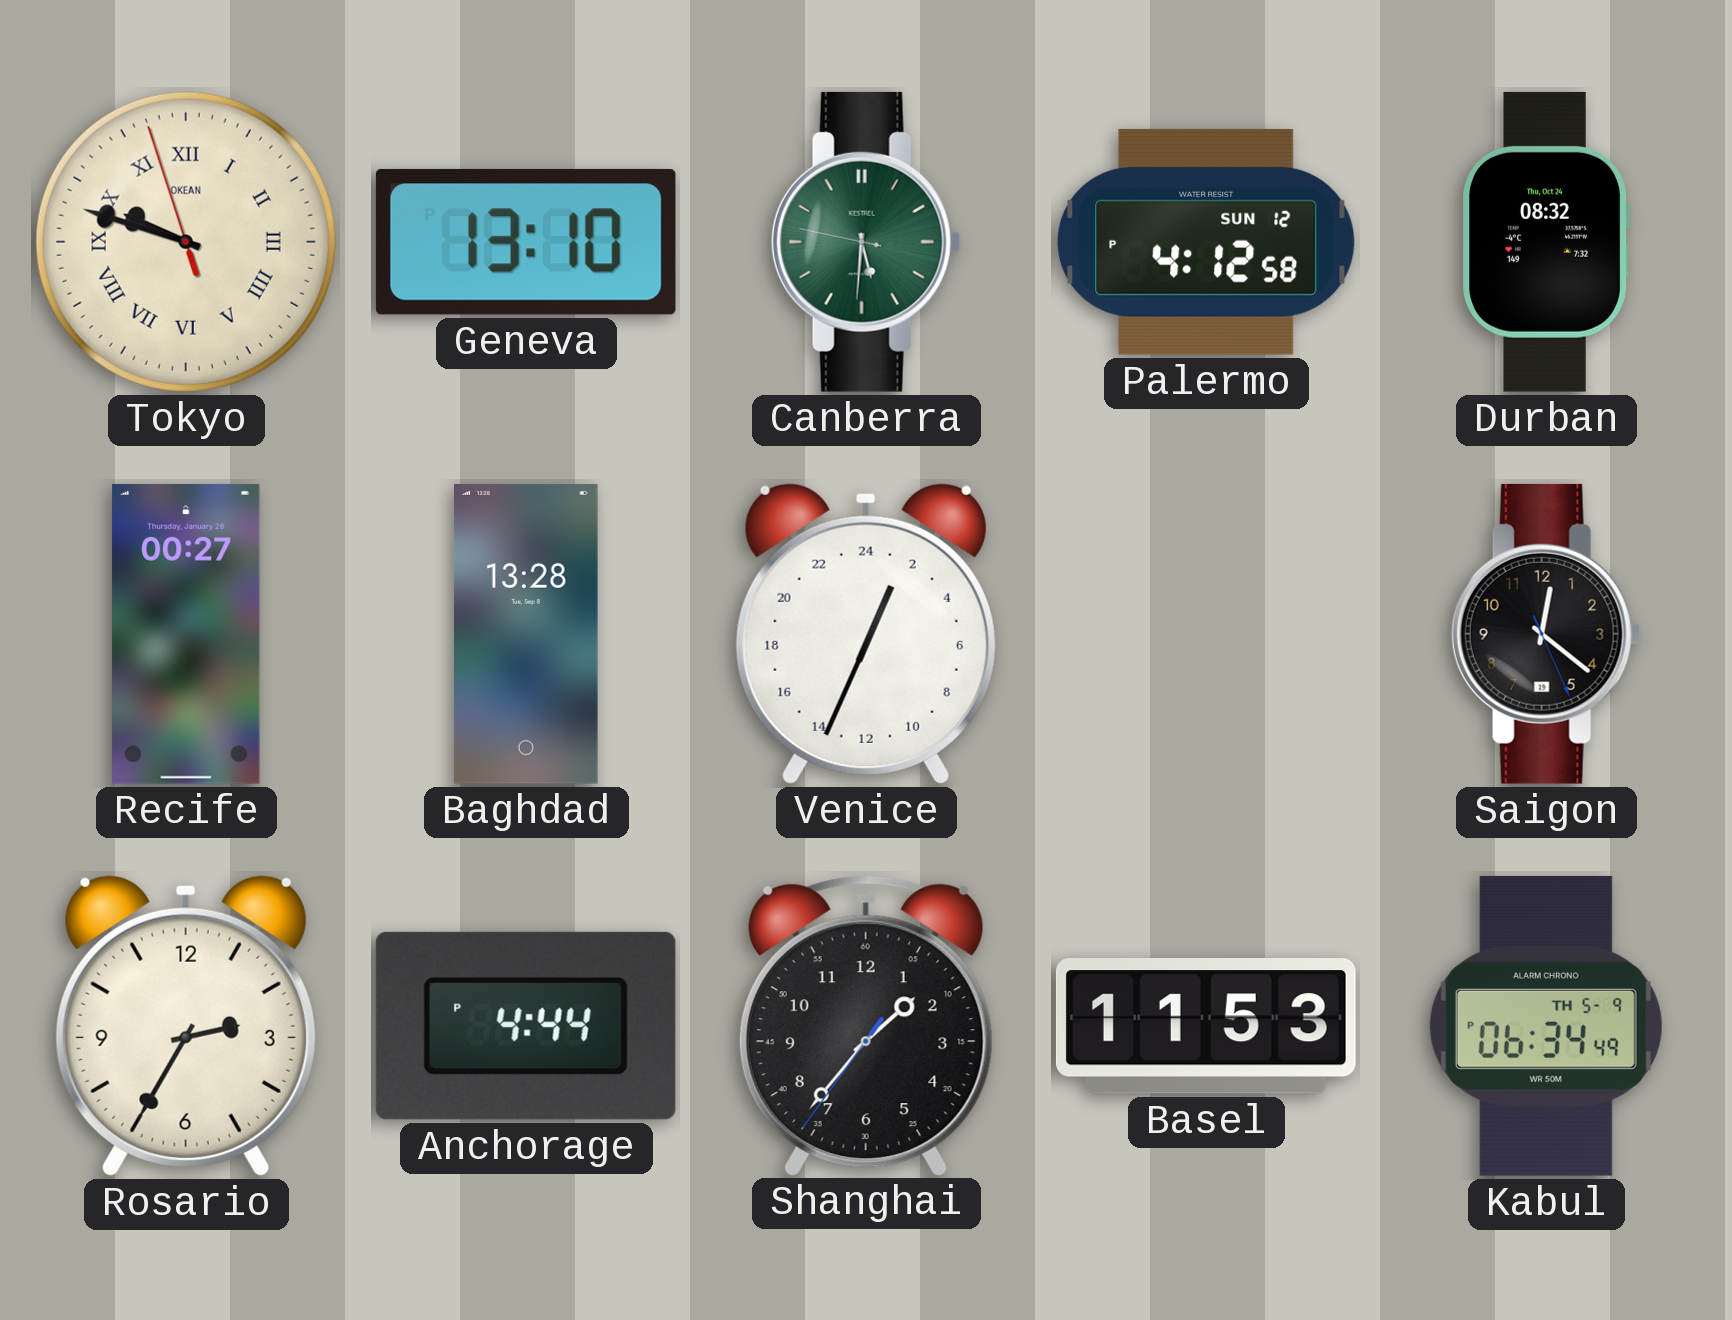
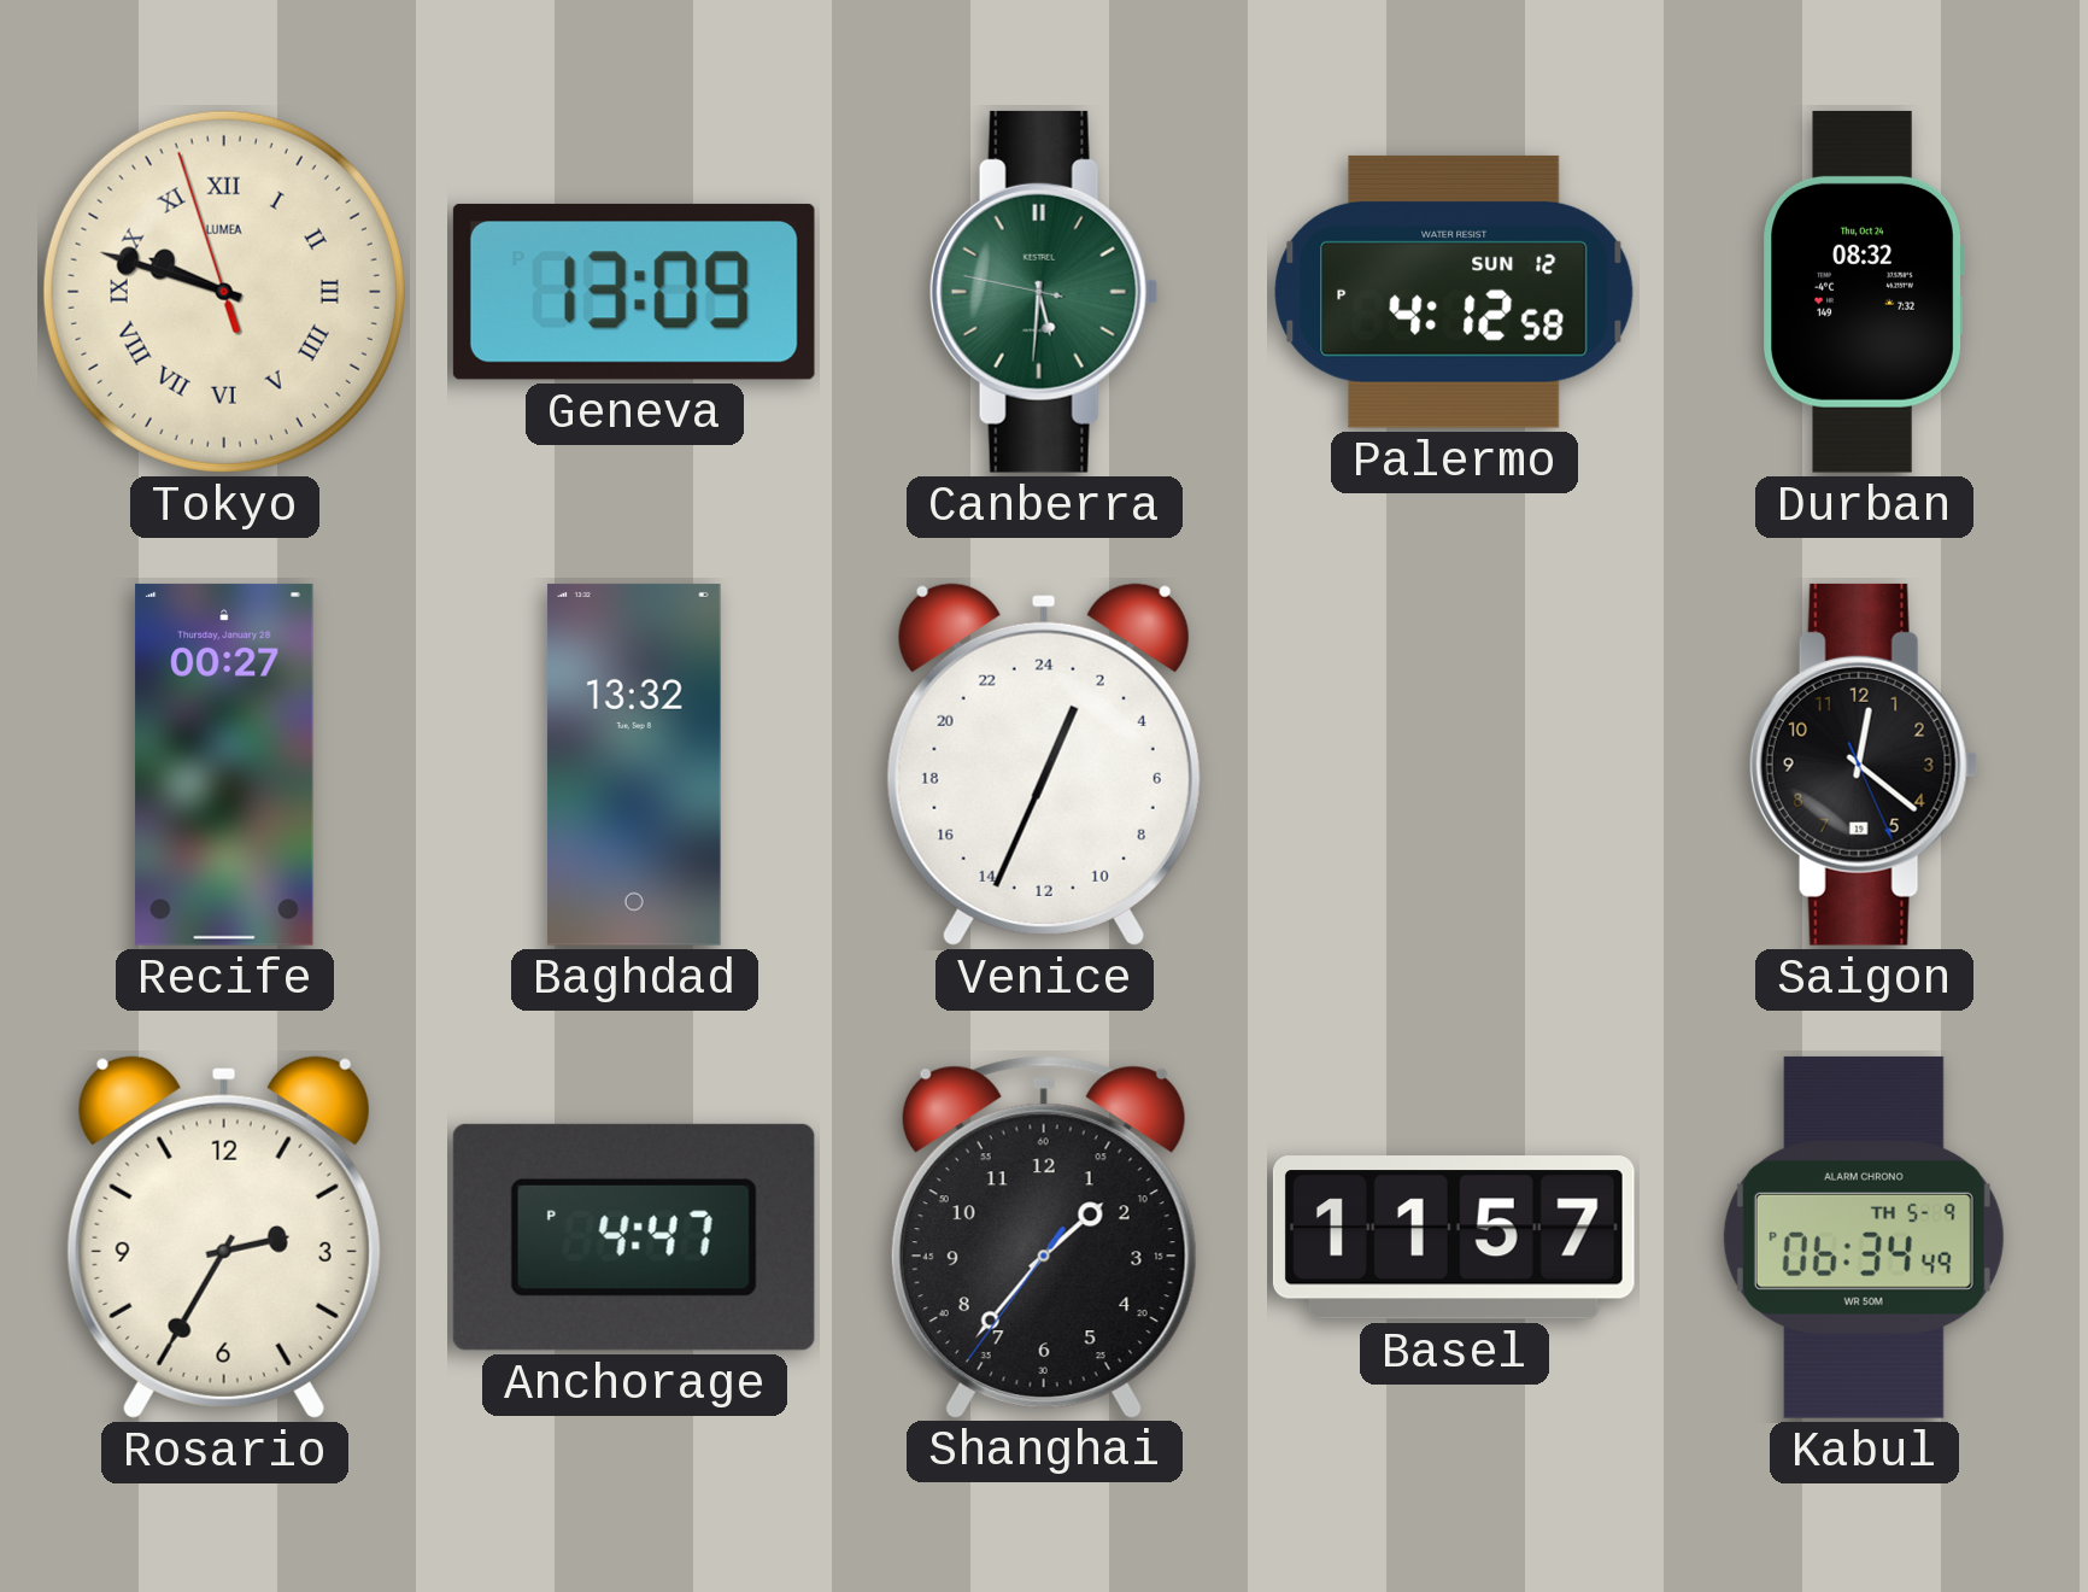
Tokyo brand: OKEAN -> LUMEA (224, 292)
Geneva: 13:10 -> 13:09 (634, 292)
Baghdad: 13:28 -> 13:32 (634, 765)
Anchorage: 4:44 -> 4:47 (634, 1237)
Basel: 11:53 -> 11:57 (1454, 1237)
